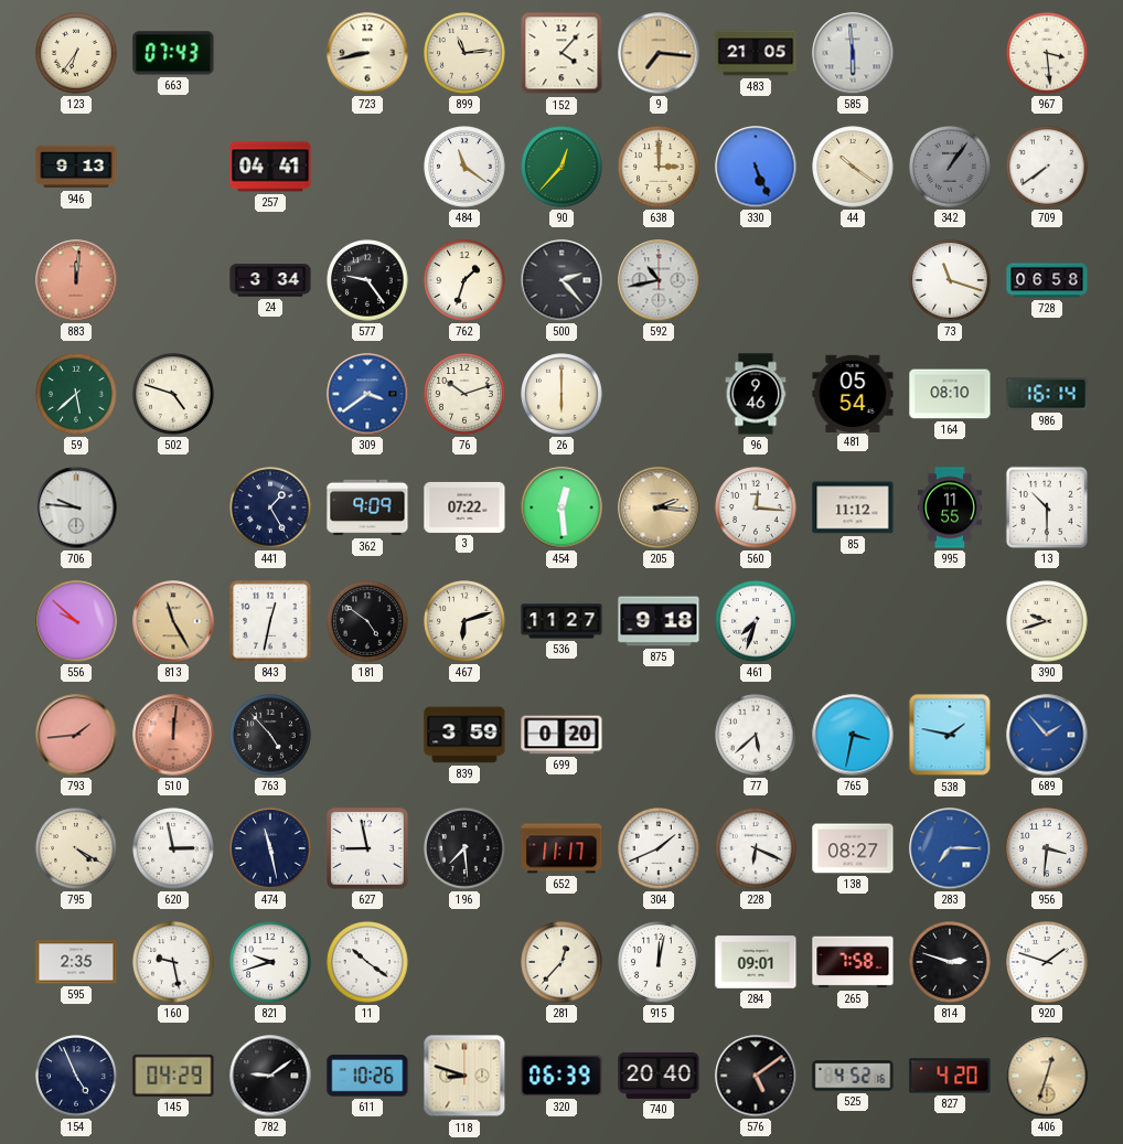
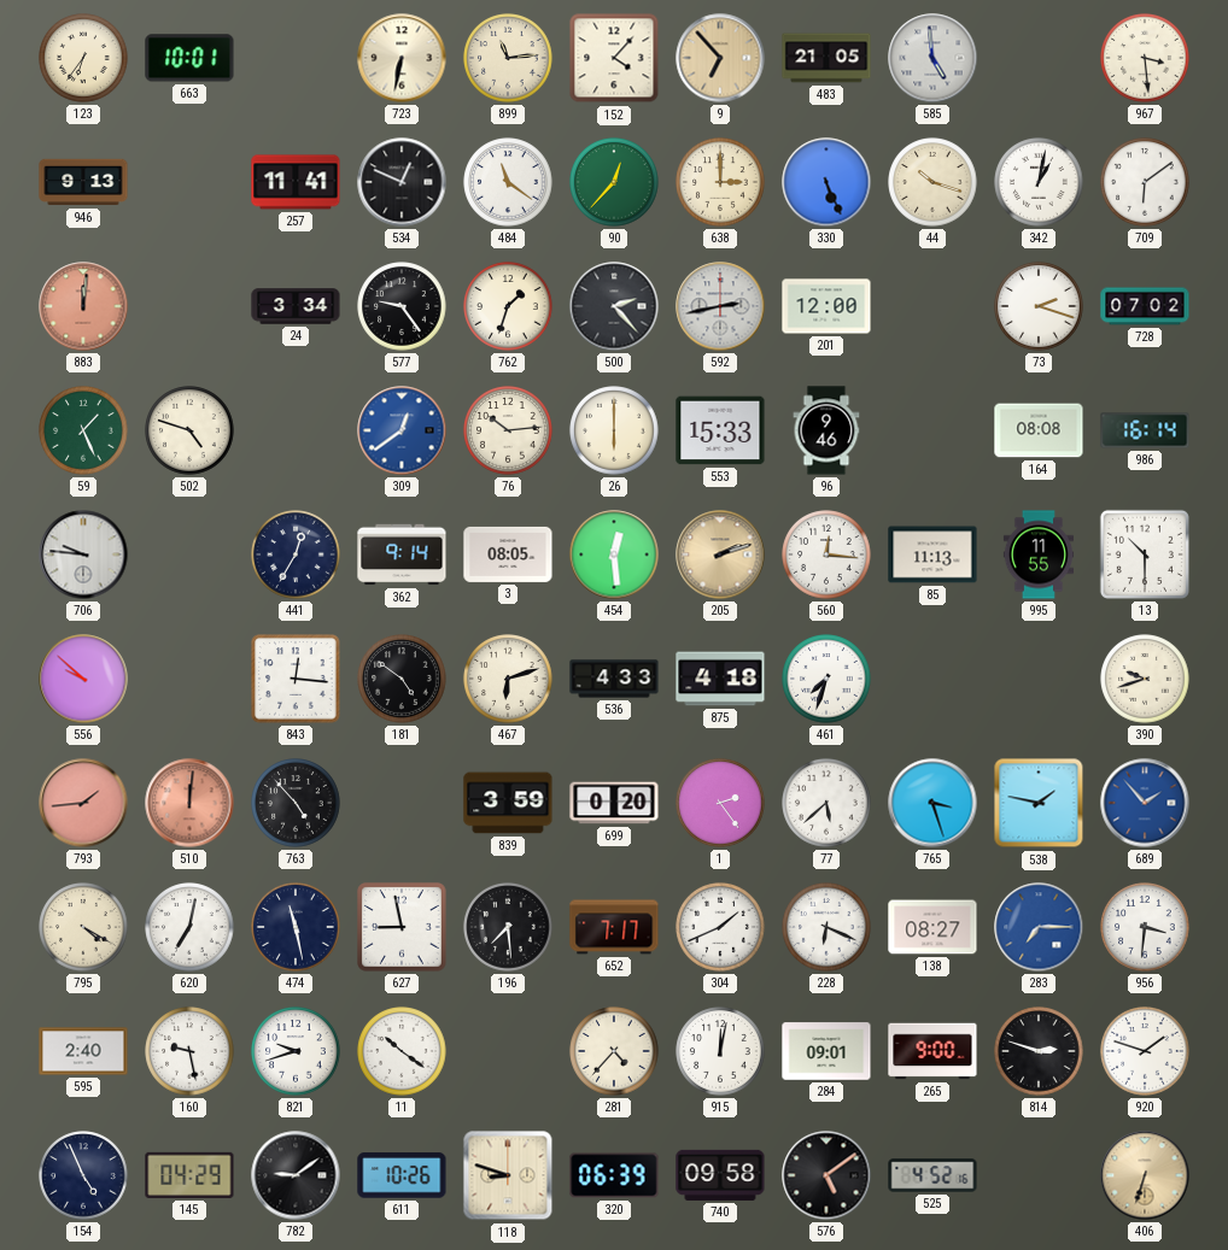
663: 07:43 -> 10:01 (189, 58)
723: 8:43 -> 6:32 (402, 58)
9: 7:16 -> 6:53 (720, 58)
585: 5:59 -> 4:59 (932, 58)
257: 04:41 -> 11:41 (296, 182)
534: none -> 12:49 (402, 182)
44: 10:21 -> 10:18 (932, 182)
342: 1:06 -> 1:02 (1039, 182)
342 dial: grey -> white (1039, 182)
709: 7:39 -> 6:09 (1145, 182)
592: 10:43 -> 2:43 (720, 306)
201: none -> 12:00 (826, 306)
73: 11:18 -> 2:18 (1039, 306)
728: 06:58 -> 07:02 (1145, 306)
59: 5:38 -> 1:26 (83, 430)
309: 3:39 -> 12:39 (402, 430)
76: 10:12 -> 10:14 (508, 430)
553: none -> 15:33 (720, 430)
481: 05:54 -> none (853, 393)
164: 08:10 -> 08:08 (1039, 430)
441: 1:25 -> 12:35 (296, 554)
362: 9:09 -> 9:14 (402, 554)
3: 07:22 -> 08:05 (508, 554)
205: 2:16 -> 2:12 (720, 554)
85: 11:12 -> 11:13 (932, 554)
813: 11:25 -> none (173, 621)
843: 12:32 -> 12:16 (296, 679)
536: 11:27 -> 4:33 (614, 679)
875: 9:18 -> 4:18 (720, 679)
1: none -> 2:24 (720, 803)
765: 3:32 -> 3:27 (932, 803)
620: 2:58 -> 7:02 (189, 927)
652: 11:17 -> 7:17 (614, 927)
595: 2:35 -> 2:40 (83, 1051)
281: 12:37 -> 4:37 (614, 1051)
265: 7:58 -> 9:00 (932, 1051)
740: 20:40 -> 09:58 (720, 1175)
827: 4:20 -> none (950, 1076)
406: 12:33 -> 6:33 (1145, 1175)
